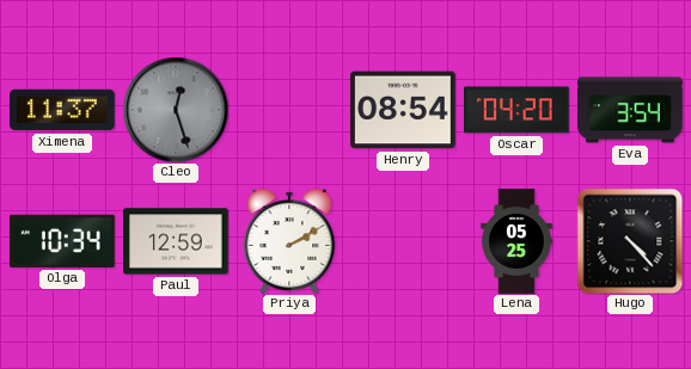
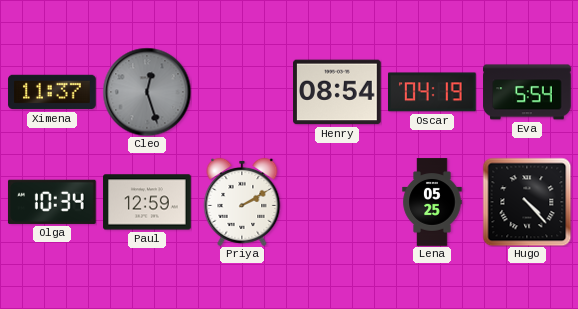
Oscar: 04:20 -> 04:19 (433, 92)
Eva: 3:54 -> 5:54 (527, 92)
